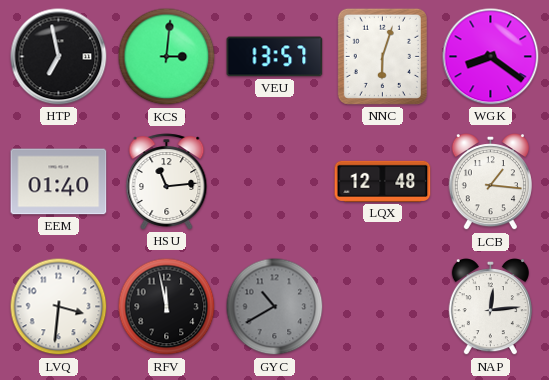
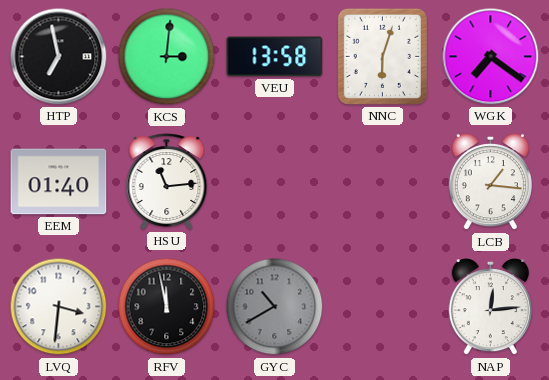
VEU: 13:57 -> 13:58 (275, 57)
WGK: 8:21 -> 7:21 (491, 57)
LQX: 12:48 -> none (383, 181)
